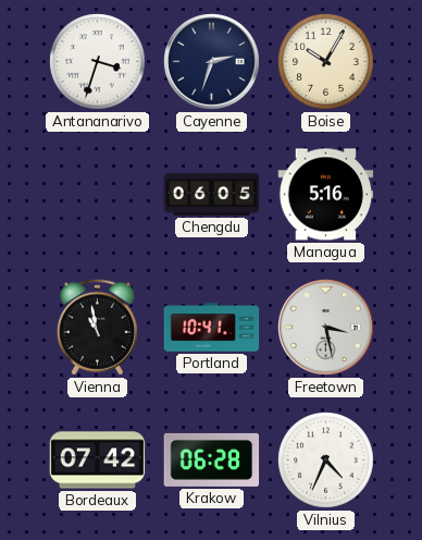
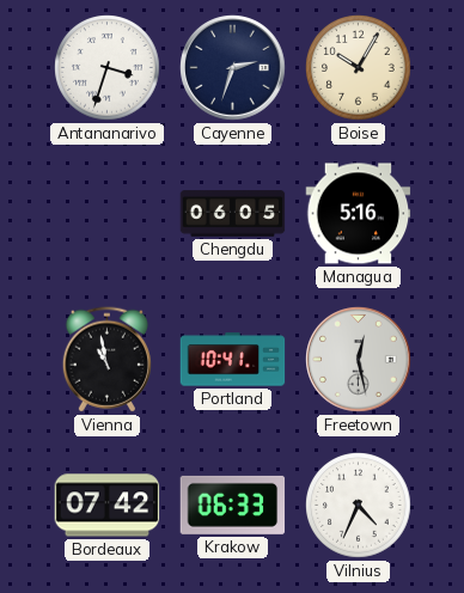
Freetown: 3:28 -> 12:28 (359, 360)
Krakow: 06:28 -> 06:33 (233, 505)
